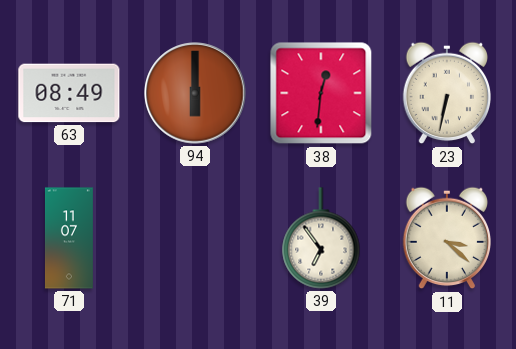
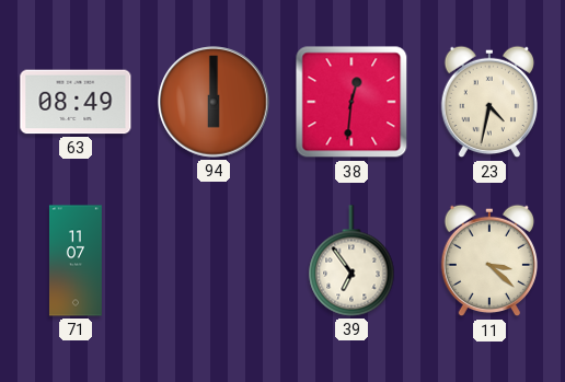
23: 6:32 -> 4:32 (488, 102)
